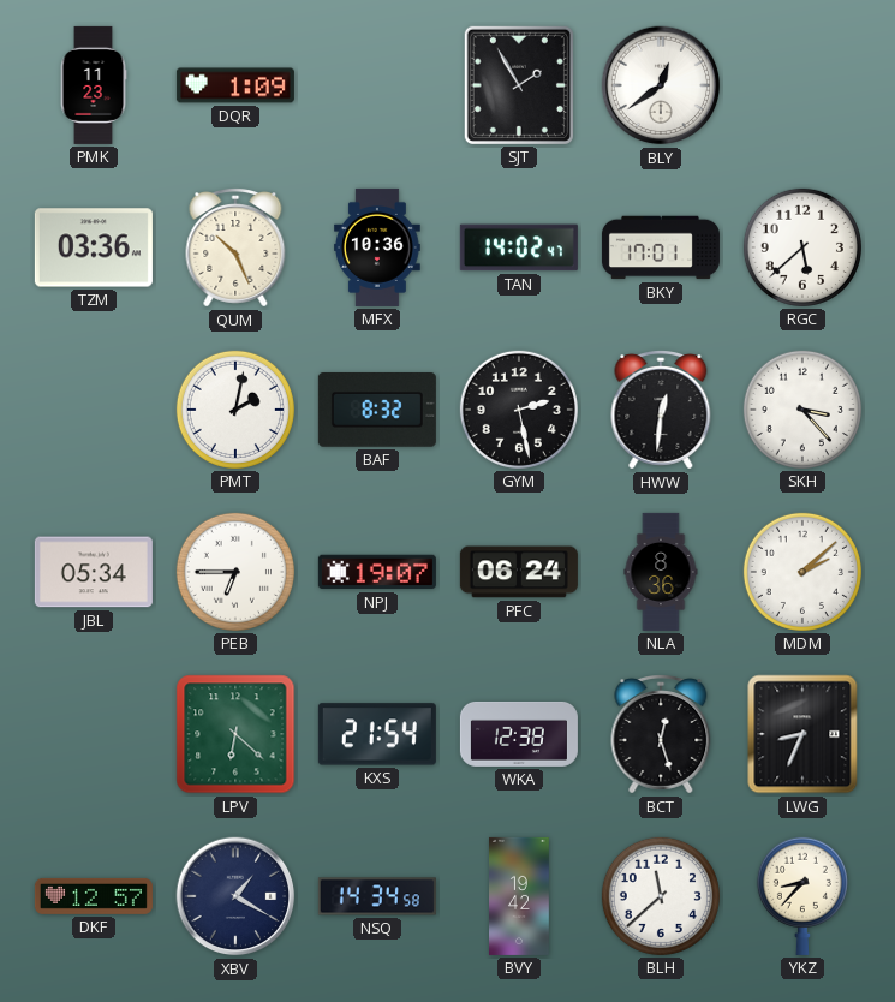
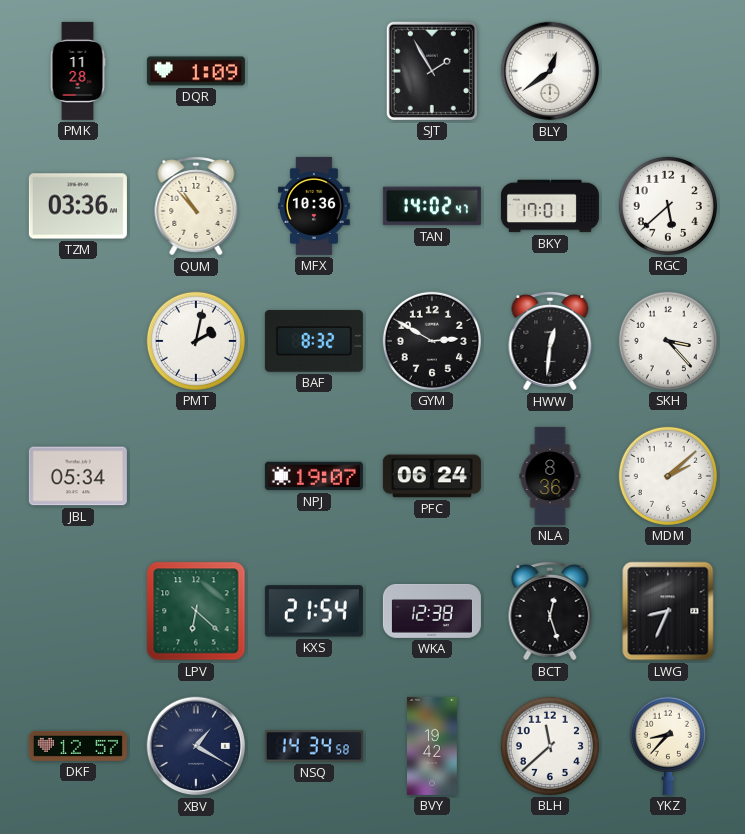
PMK: 11:23 -> 11:28 (78, 71)
QUM: 10:26 -> 10:53 (196, 207)
GYM: 2:28 -> 2:50 (432, 341)
PEB: 6:45 -> none (235, 572)
